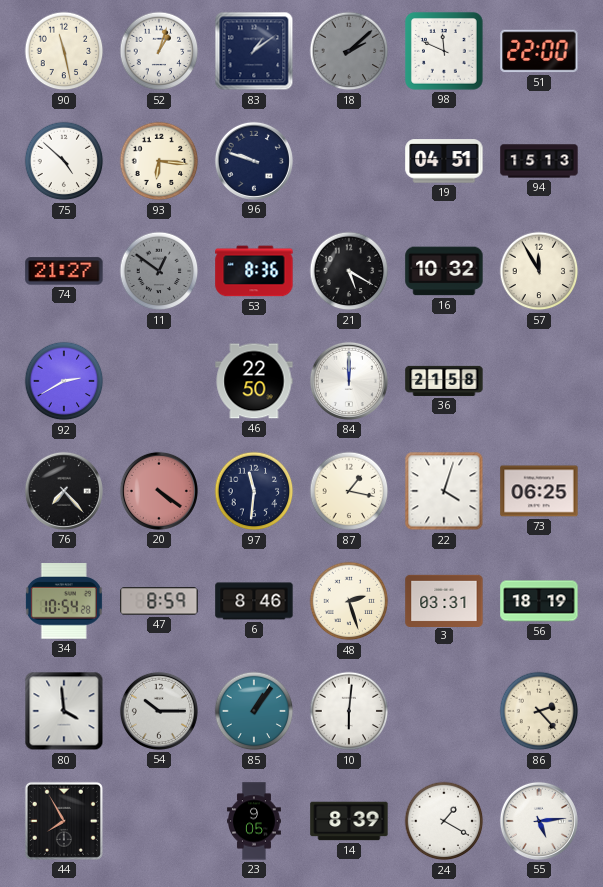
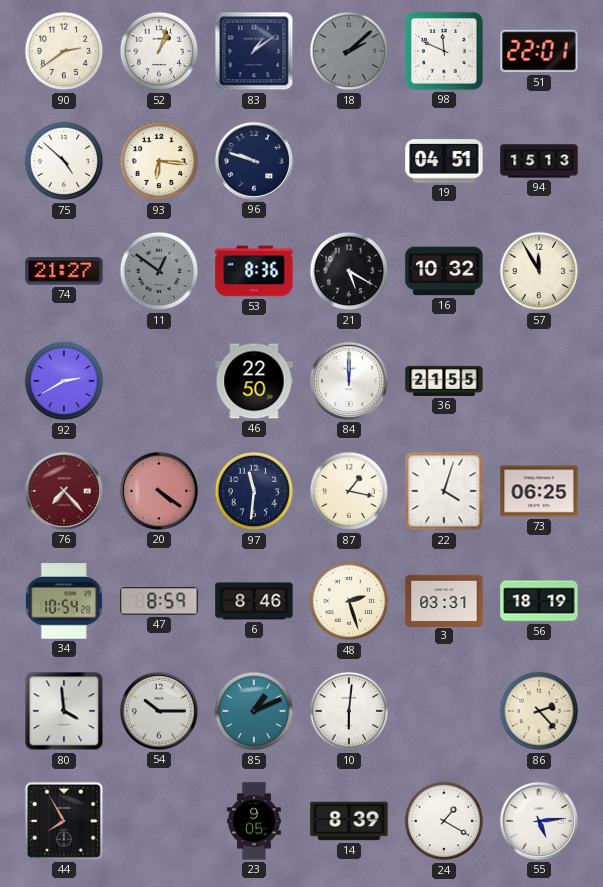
90: 11:28 -> 2:39 (64, 51)
51: 22:00 -> 22:01 (539, 51)
36: 21:58 -> 21:55 (444, 381)
76 dial: black -> burgundy (64, 491)
85: 1:06 -> 1:11 (254, 711)
